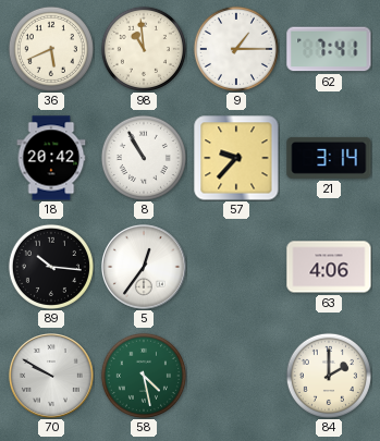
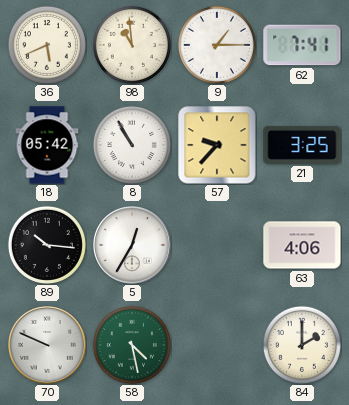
18: 20:42 -> 05:42 (47, 145)
21: 3:14 -> 3:25 (302, 145)
5: 12:36 -> 12:35 (133, 246)
70: 9:50 -> 9:49 (48, 346)
